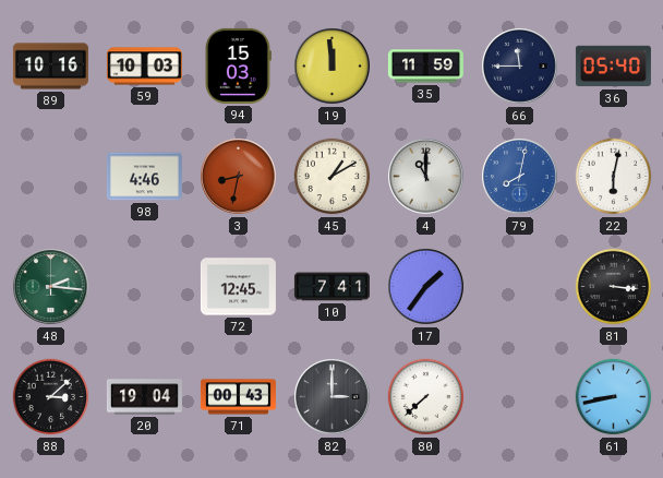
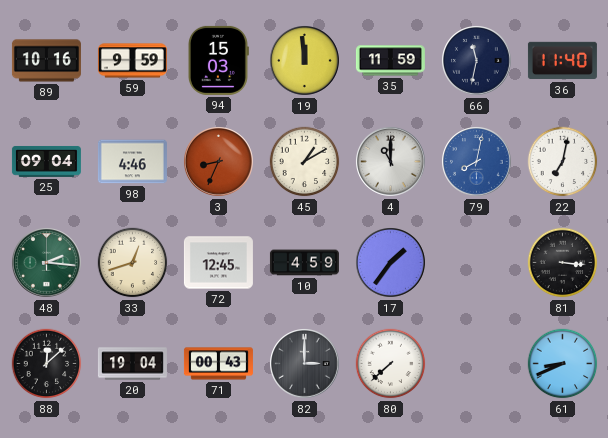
59: 10:03 -> 9:59 (132, 61)
66: 11:45 -> 11:32 (477, 61)
36: 05:40 -> 11:40 (562, 61)
25: none -> 09:04 (46, 161)
3: 8:32 -> 8:34 (219, 162)
22: 6:02 -> 7:02 (563, 162)
33: none -> 12:42 (133, 263)
10: 7:41 -> 4:59 (304, 263)
88: 3:08 -> 12:08 (47, 364)
61: 8:43 -> 8:41 (563, 364)
